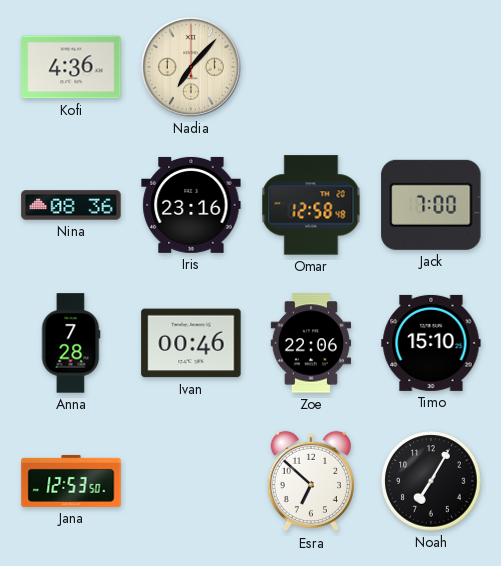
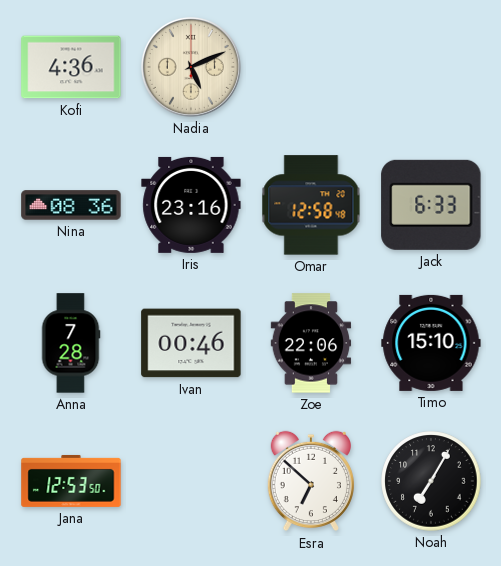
Nadia: 7:07 -> 5:11 (191, 67)
Jack: 7:00 -> 6:33 (431, 205)
